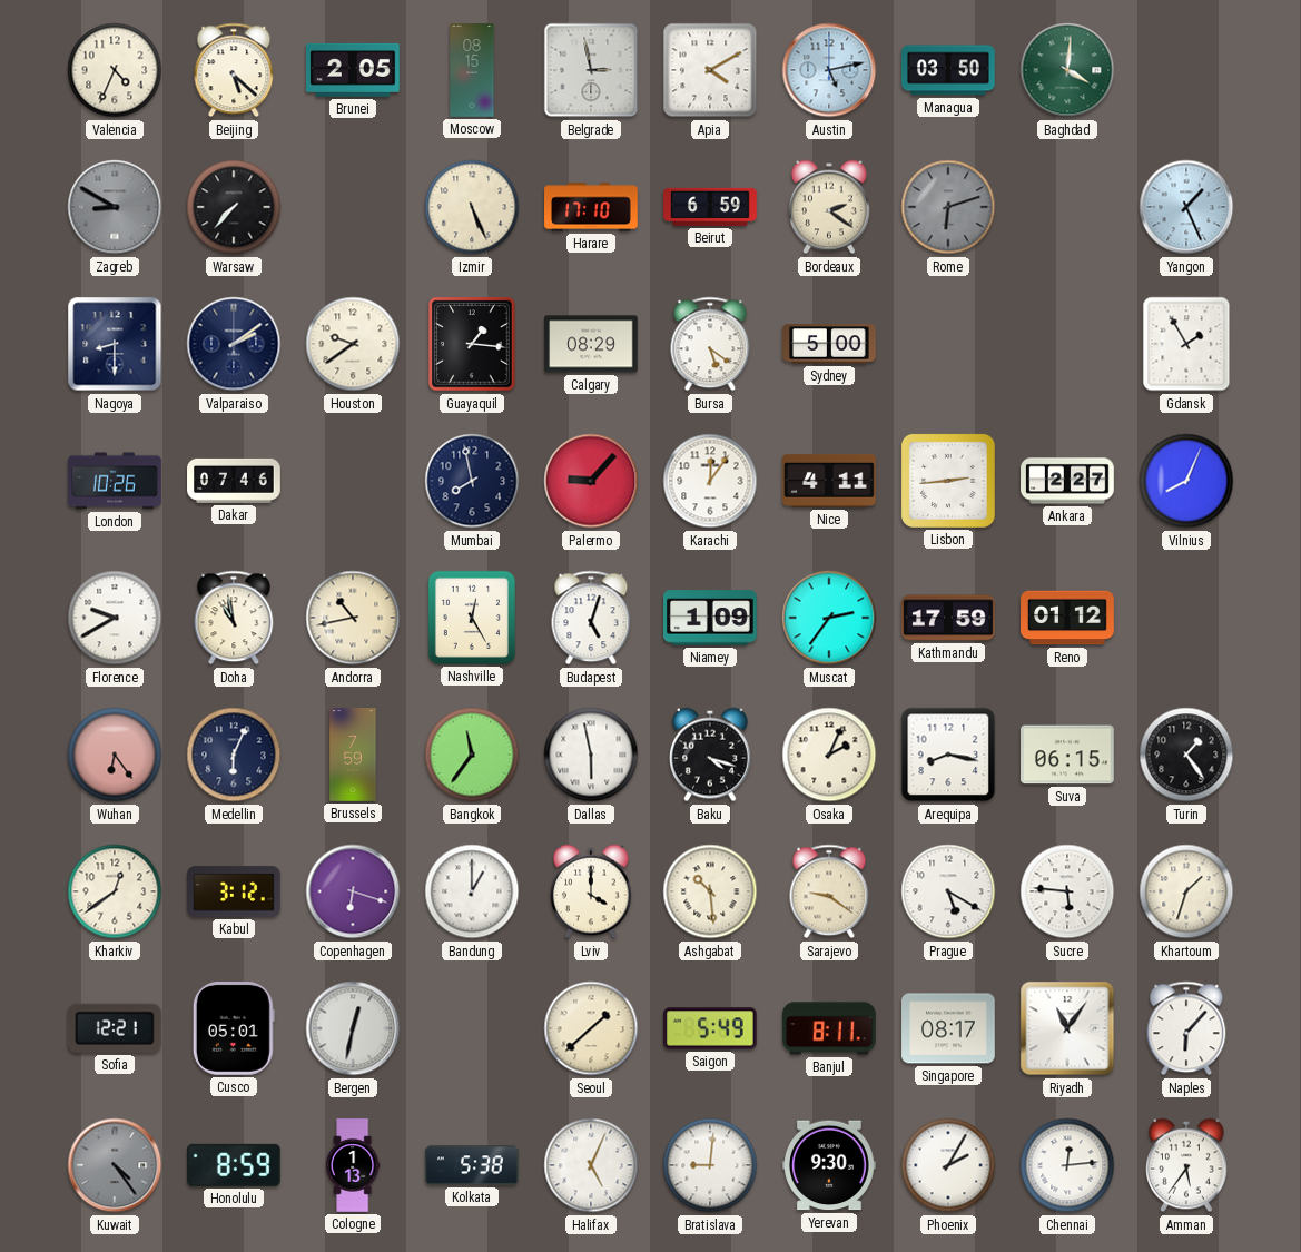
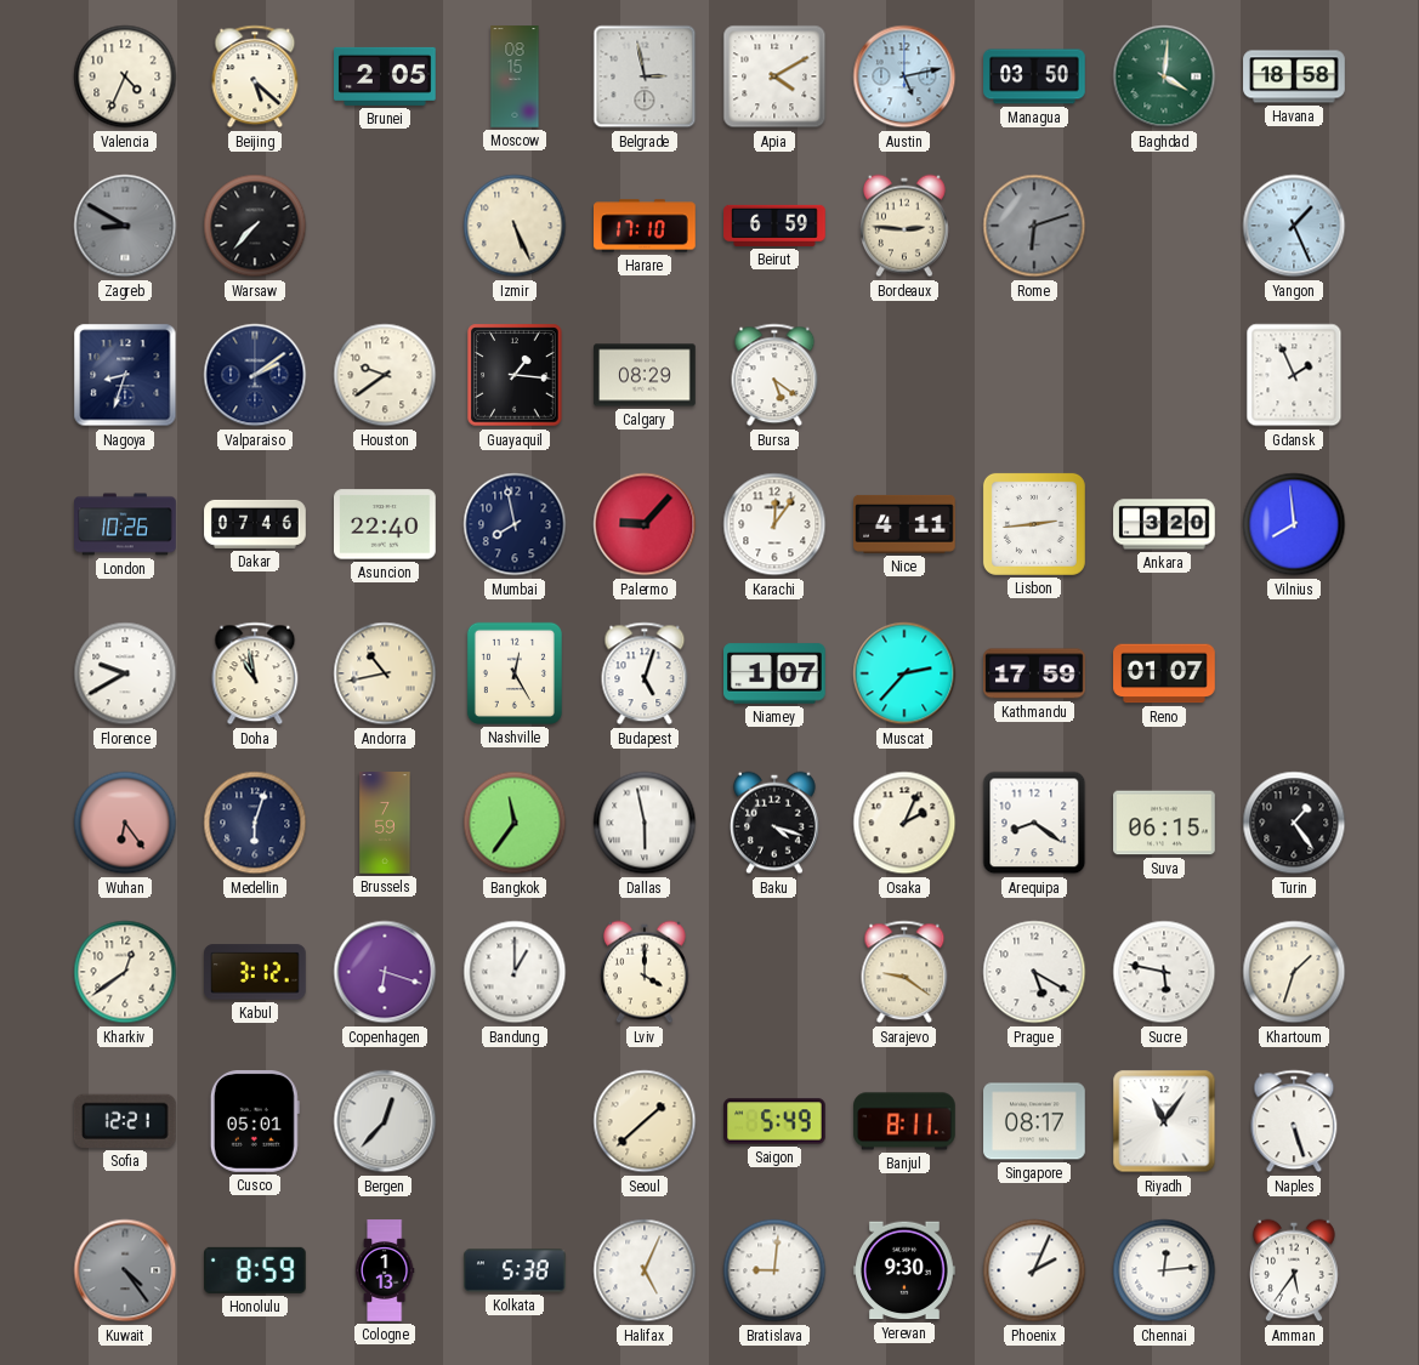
Havana: none -> 18:58 (1294, 76)
Bordeaux: 2:21 -> 2:46 (906, 226)
Nagoya: 8:30 -> 8:33 (125, 375)
Sydney: 5:00 -> none (829, 344)
Gdansk: 1:55 -> 1:56 (1294, 375)
Asuncion: none -> 22:40 (386, 524)
Ankara: 2:27 -> 3:20 (1164, 524)
Vilnius: 8:04 -> 7:59 (1294, 524)
Niamey: 1:09 -> 1:07 (774, 673)
Muscat: 2:36 -> 2:37 (904, 673)
Reno: 01:12 -> 01:07 (1164, 673)
Medellin: 6:04 -> 6:03 (255, 823)
Arequipa: 8:17 -> 8:21 (1034, 823)
Ashgabat: 10:29 -> none (710, 891)
Sucre: 5:46 -> 5:47 (1164, 972)
Bergen: 12:32 -> 12:37 (385, 1121)
Naples: 6:07 -> 5:27 (1294, 1121)
Phoenix: 2:05 -> 2:04 (1034, 1270)
